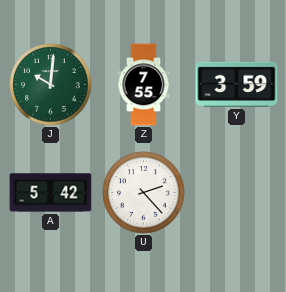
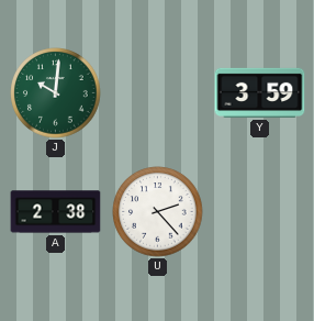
Z: 7:55 -> none (144, 85)
A: 5:42 -> 2:38 (56, 212)
